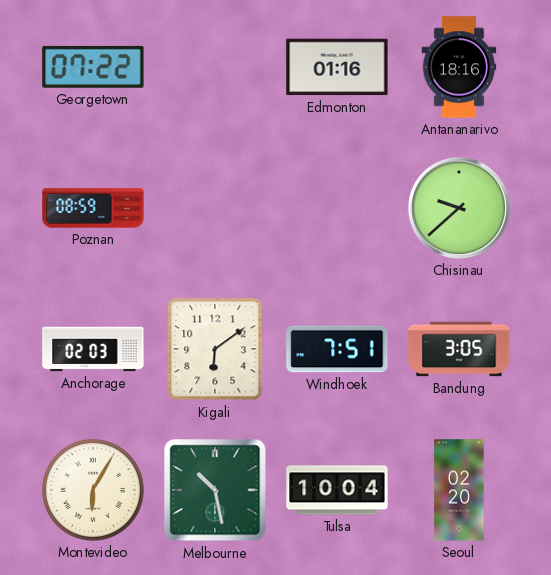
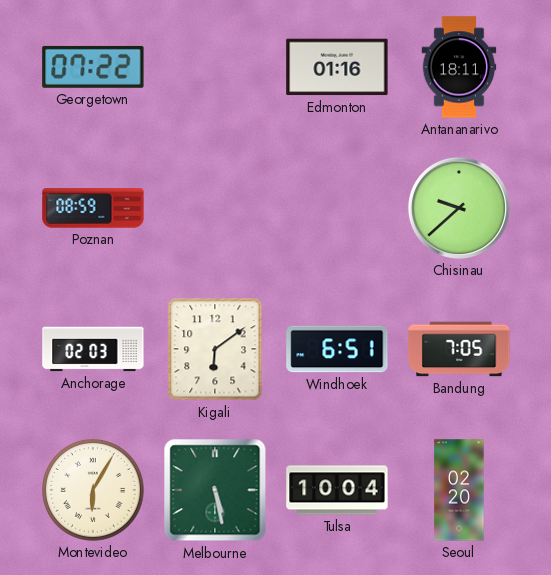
Antananarivo: 18:16 -> 18:11 (459, 67)
Windhoek: 7:51 -> 6:51 (337, 349)
Bandung: 3:05 -> 7:05 (459, 349)
Melbourne: 10:28 -> 5:28 (215, 490)
